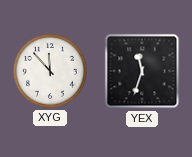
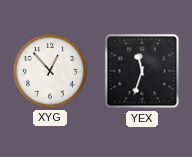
XYG: 11:53 -> 12:53 (50, 71)
